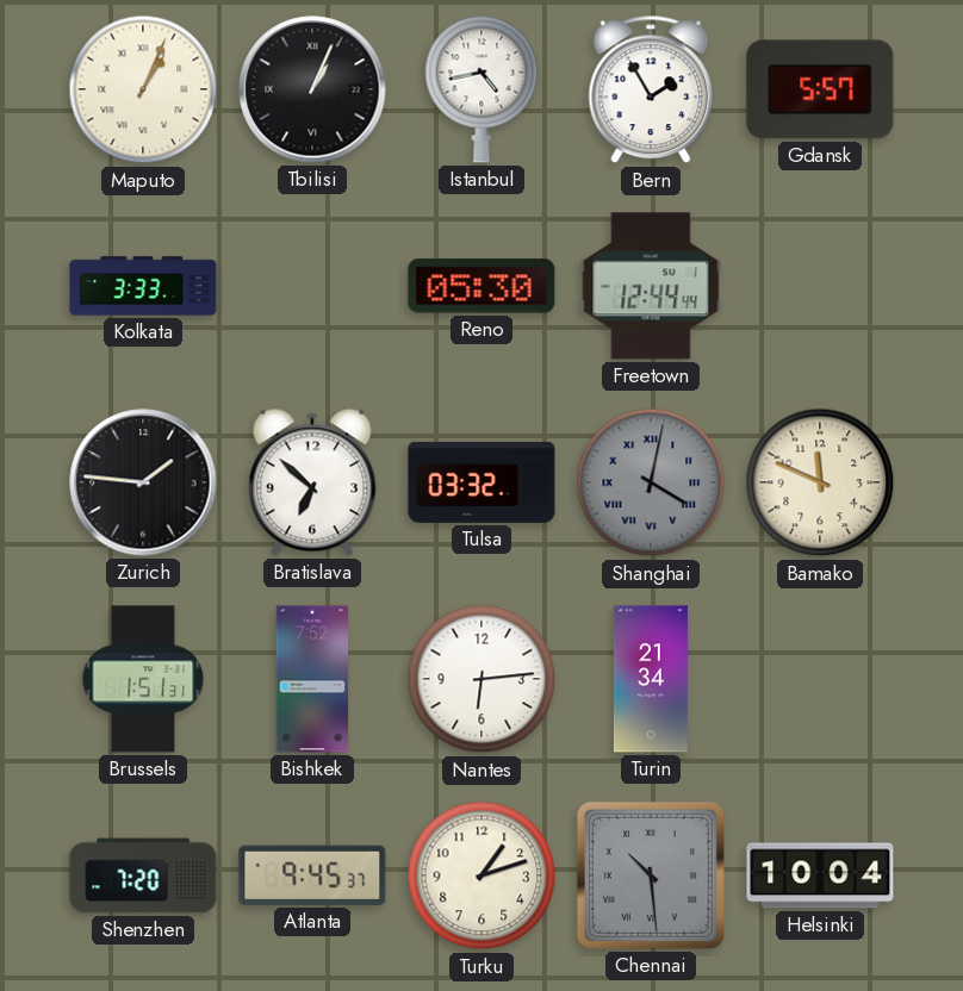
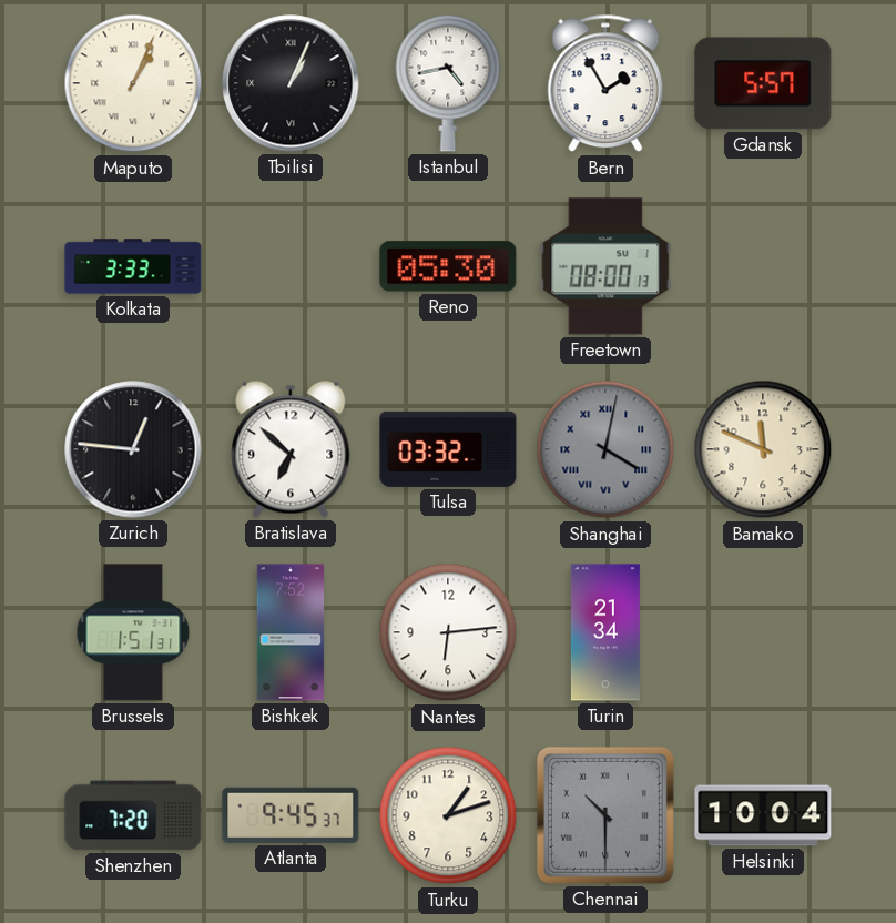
Freetown: 12:44 -> 08:00 (605, 266)
Zurich: 1:46 -> 12:46 (133, 449)
Chennai: 10:29 -> 10:30 (605, 815)
